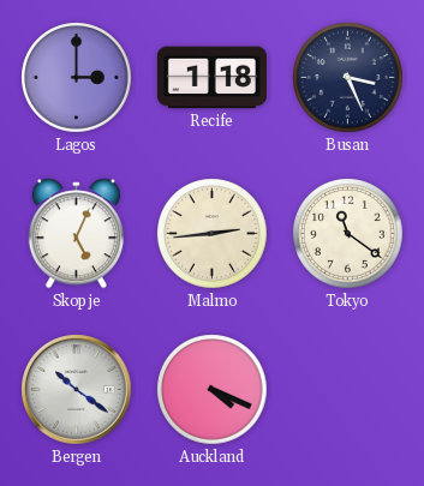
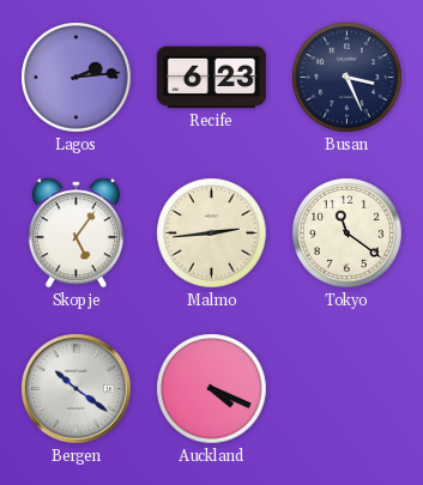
Lagos: 3:00 -> 2:14 (77, 78)
Recife: 1:18 -> 6:23 (211, 78)
Skopje: 5:04 -> 5:06 (75, 234)
